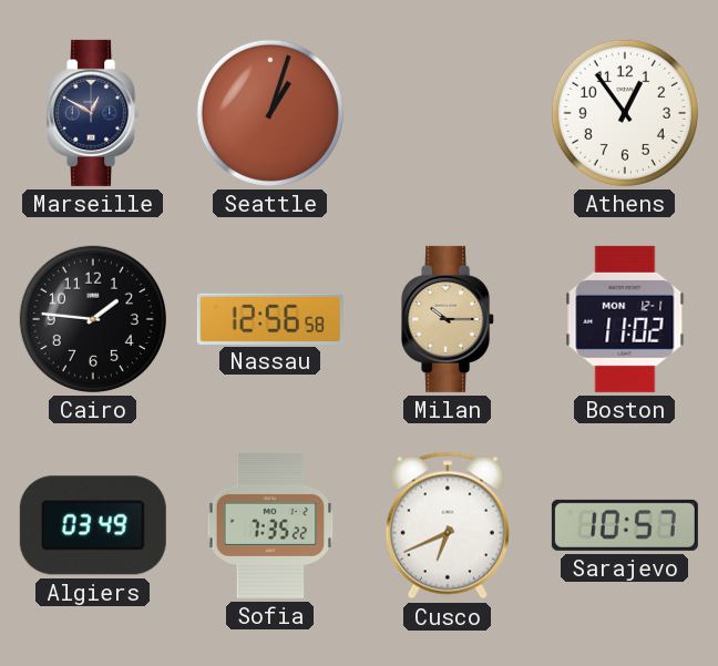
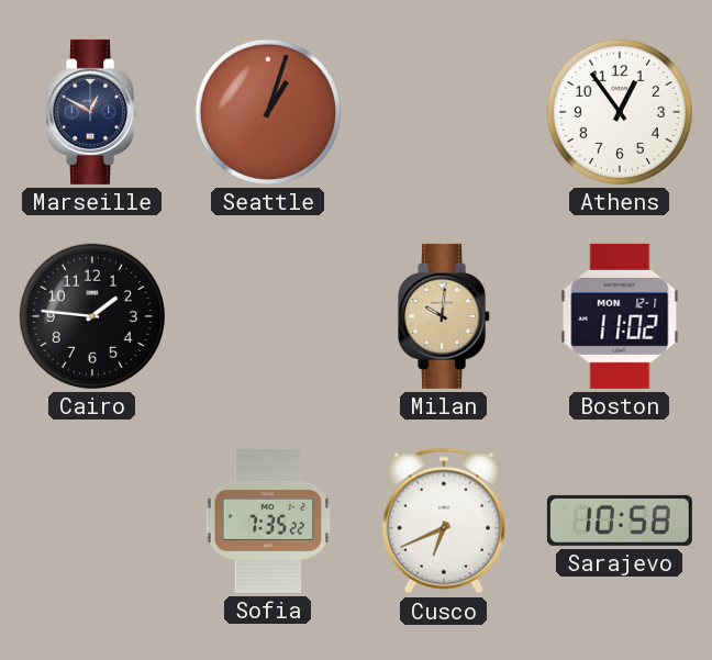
Nassau: 12:56 -> none (270, 318)
Milan: 10:15 -> 10:01 (445, 316)
Algiers: 03:49 -> none (93, 525)
Sarajevo: 10:57 -> 10:58 (620, 521)
